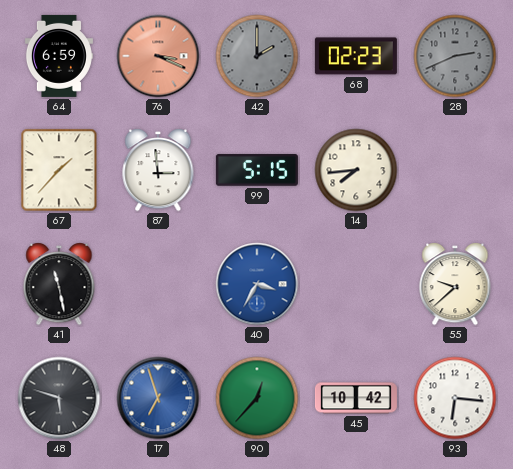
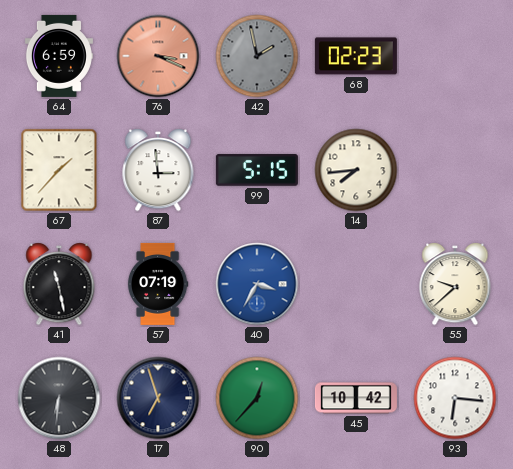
42: 2:00 -> 1:58 (257, 56)
28: 2:41 -> none (455, 56)
57: none -> 07:19 (158, 284)
48: 5:48 -> 6:31 (59, 398)
17 dial: blue -> navy (158, 398)
